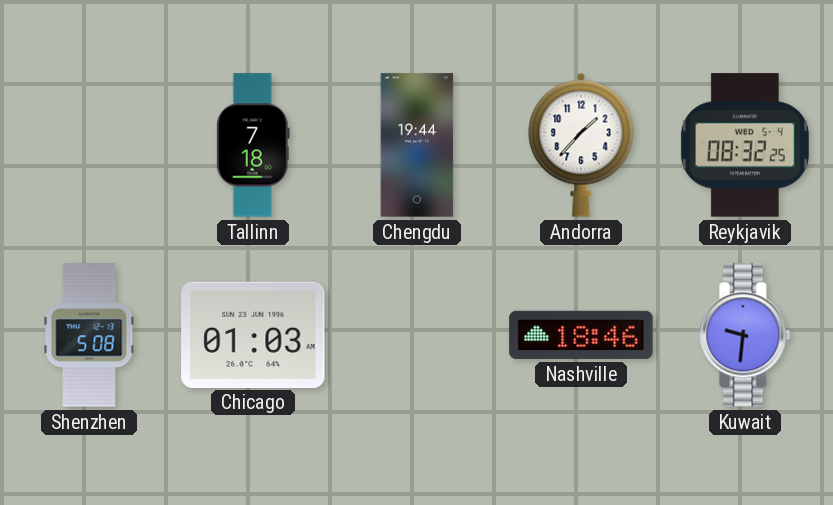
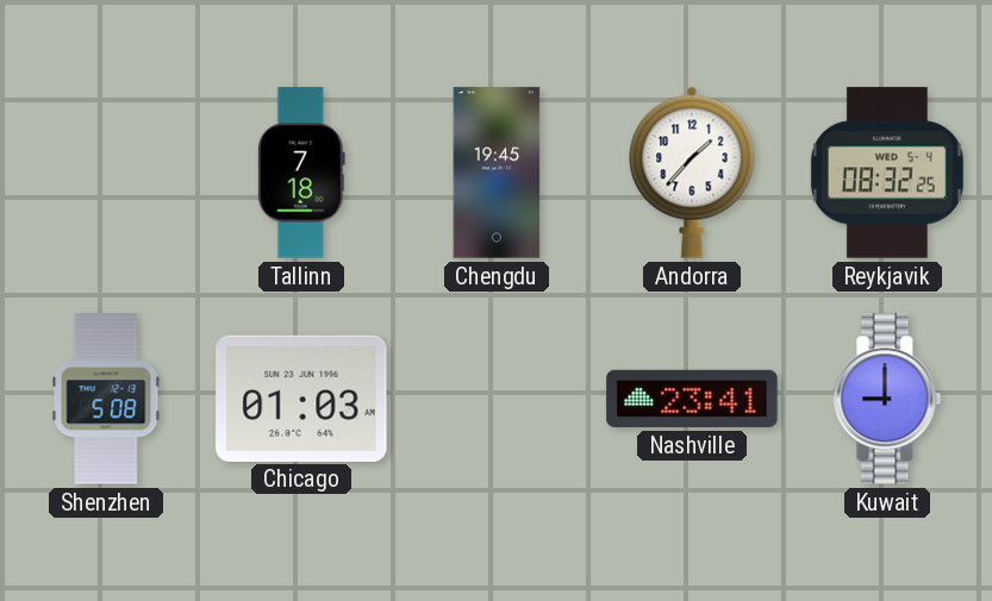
Chengdu: 19:44 -> 19:45 (497, 173)
Nashville: 18:46 -> 23:41 (692, 399)
Kuwait: 9:31 -> 9:00 (887, 399)
